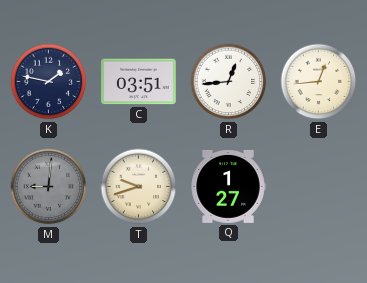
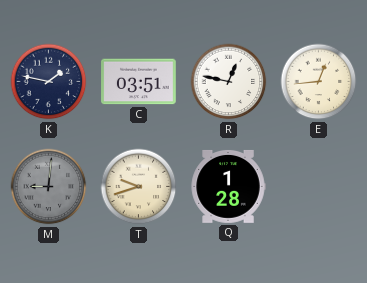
R: 12:44 -> 12:47 (229, 82)
Q: 1:27 -> 1:28 (228, 186)
